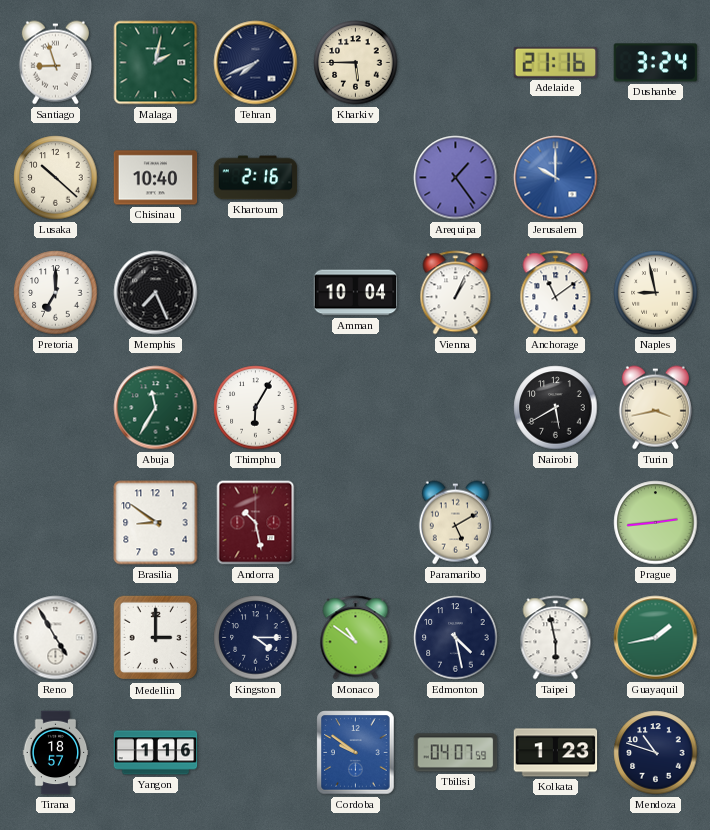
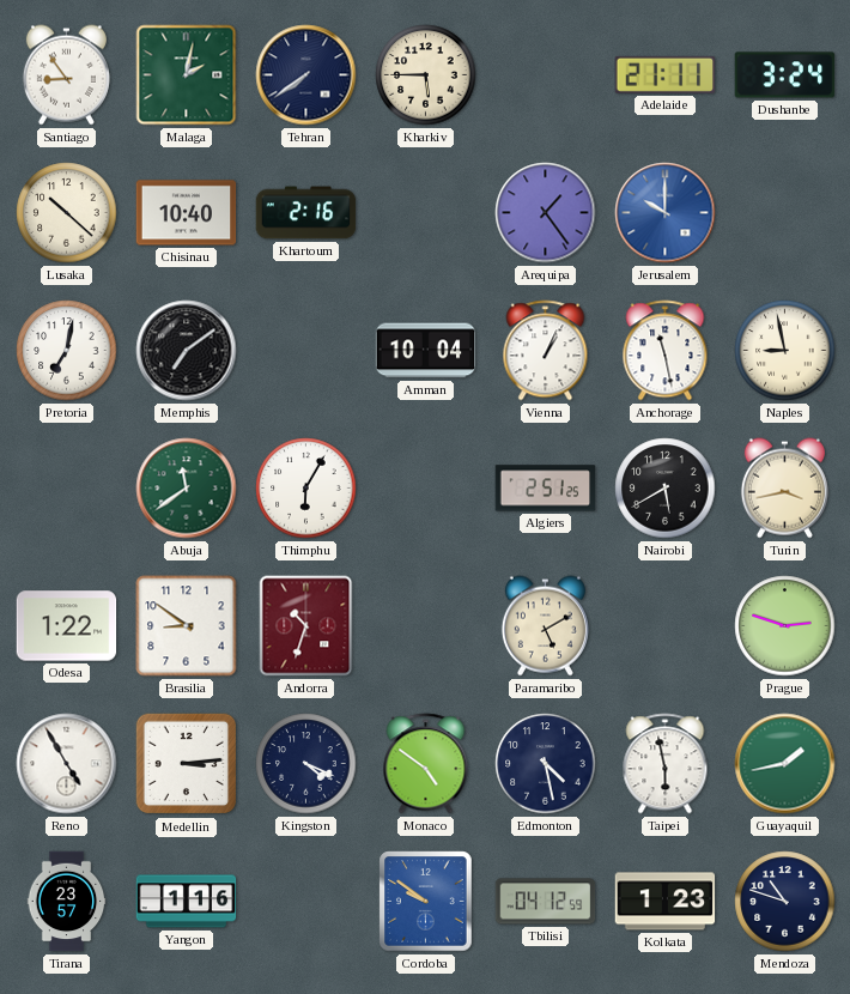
Santiago: 8:57 -> 8:54 (66, 75)
Tehran: 7:41 -> 7:39 (306, 75)
Adelaide: 21:16 -> 21:11 (666, 74)
Pretoria: 7:00 -> 7:02 (67, 351)
Memphis: 7:26 -> 7:09 (187, 351)
Anchorage: 11:09 -> 11:28 (666, 351)
Abuja: 11:35 -> 11:39 (187, 489)
Algiers: none -> 2:51 (546, 489)
Odesa: none -> 1:22 (67, 626)
Andorra: 10:28 -> 10:33 (306, 626)
Prague: 2:44 -> 2:48 (785, 626)
Medellin: 3:00 -> 3:14 (187, 764)
Kingston: 4:15 -> 4:19 (306, 764)
Monaco: 10:51 -> 4:51 (426, 764)
Tirana: 18:57 -> 23:57 (67, 902)
Tbilisi: 04:07 -> 04:12 (546, 902)
